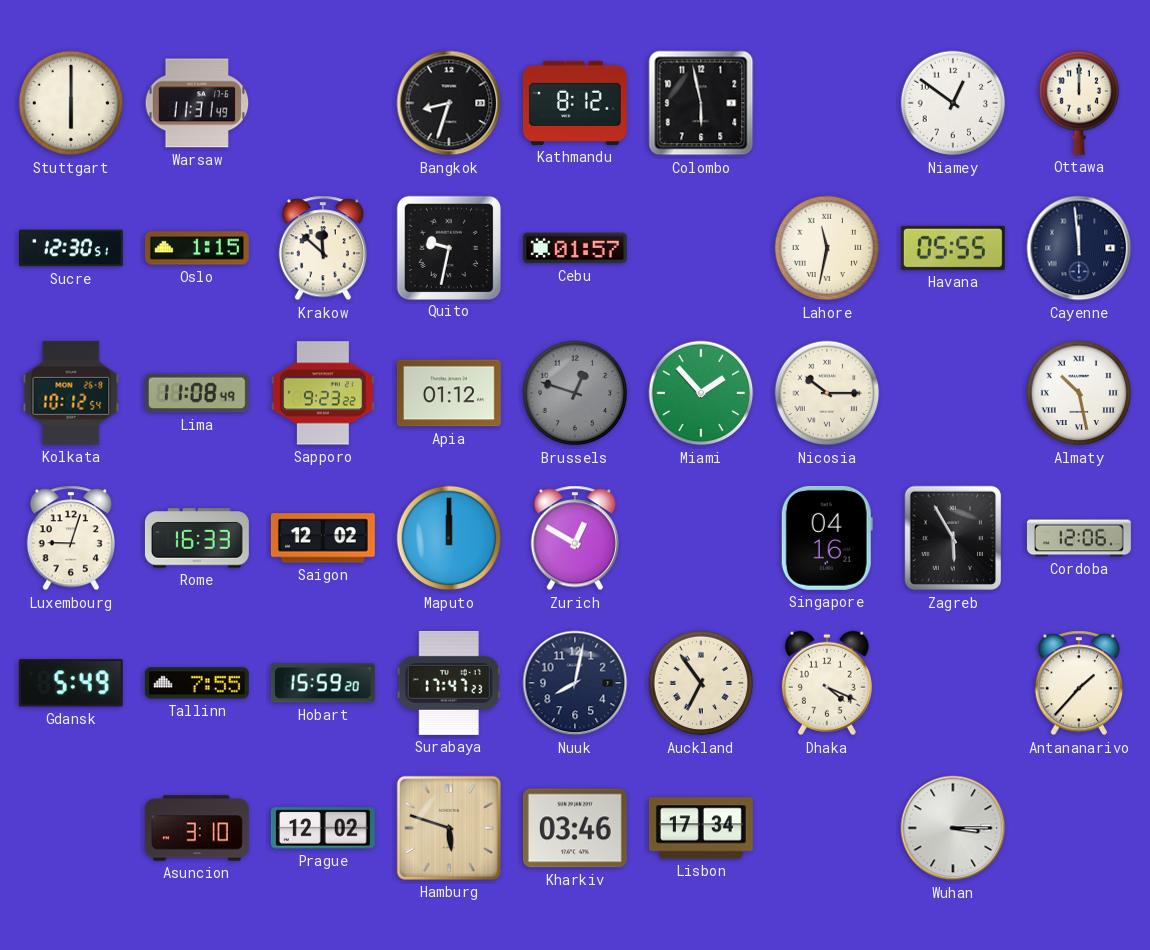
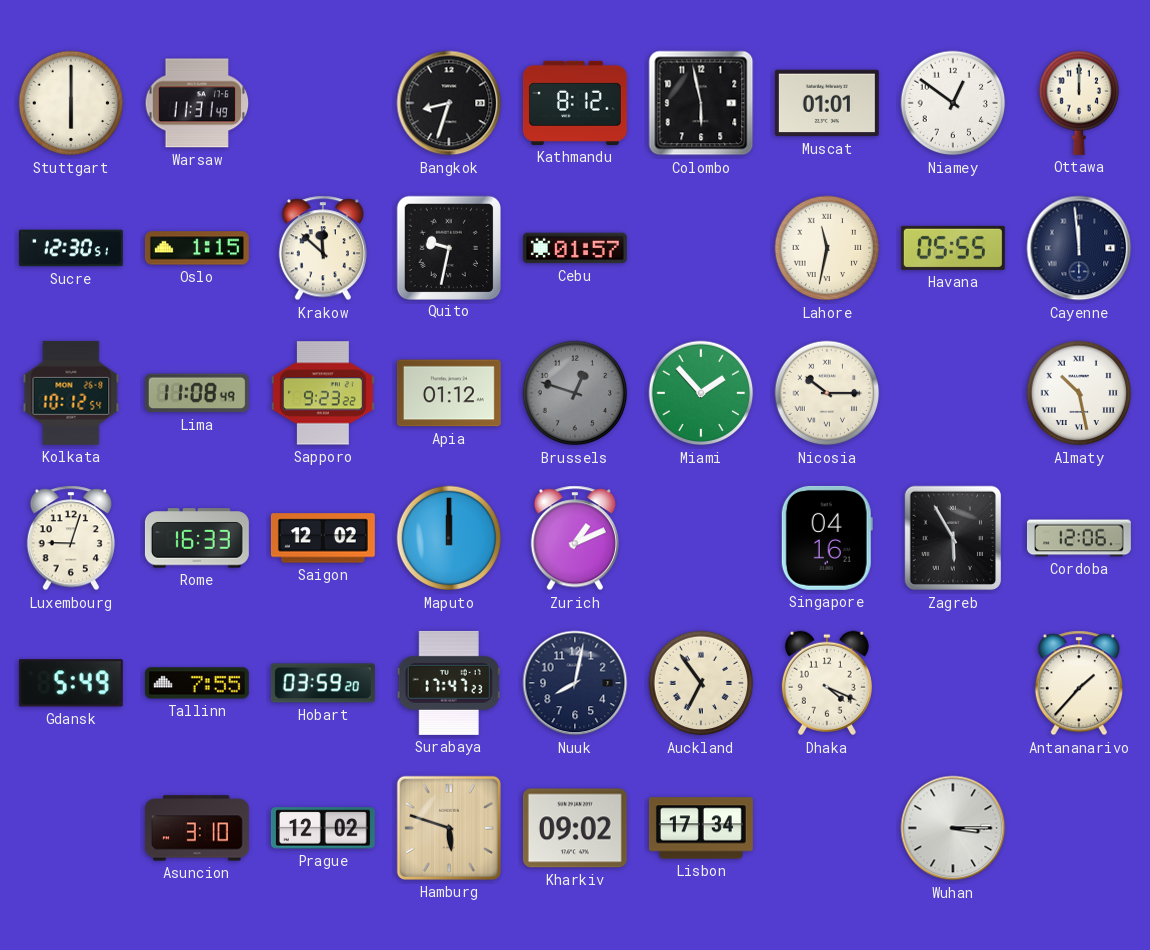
Muscat: none -> 01:01 (827, 103)
Zurich: 12:50 -> 1:11 (575, 538)
Hobart: 15:59 -> 03:59 (323, 683)
Kharkiv: 03:46 -> 09:02 (575, 828)
